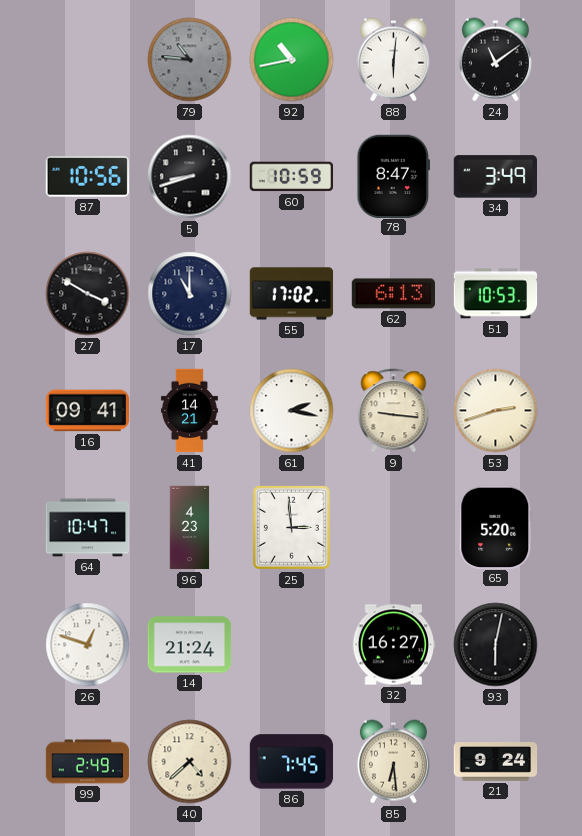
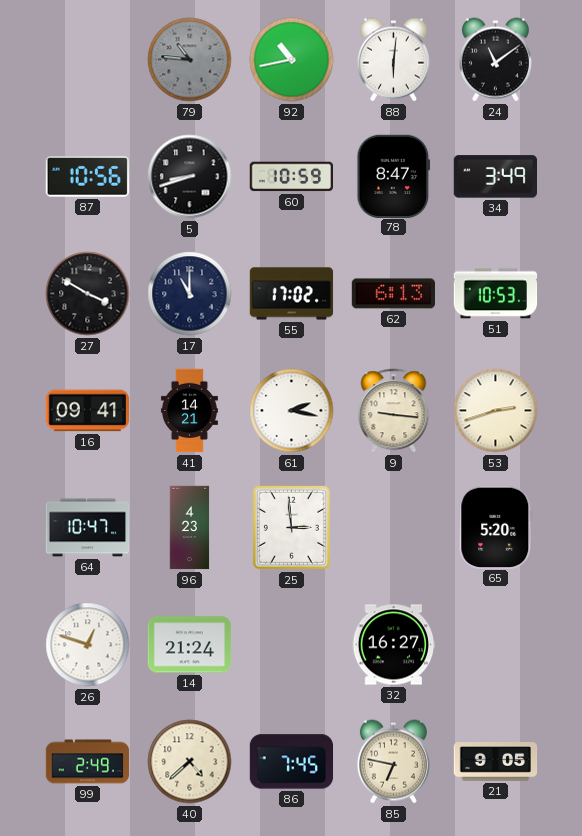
93: 6:02 -> none (496, 645)
85: 6:29 -> 6:47 (393, 762)
21: 9:24 -> 9:05 (496, 762)
